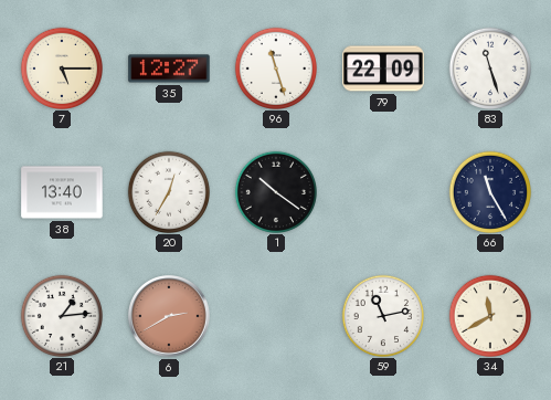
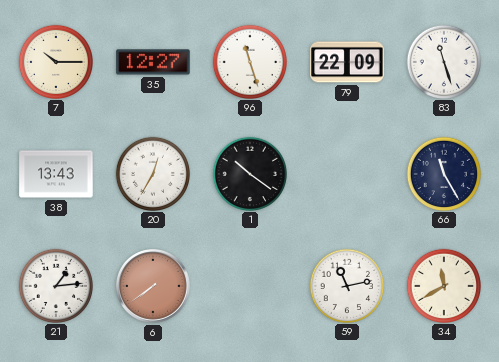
7: 5:15 -> 10:15 (55, 61)
38: 13:40 -> 13:43 (56, 174)
6: 2:40 -> 7:39 (154, 287)
